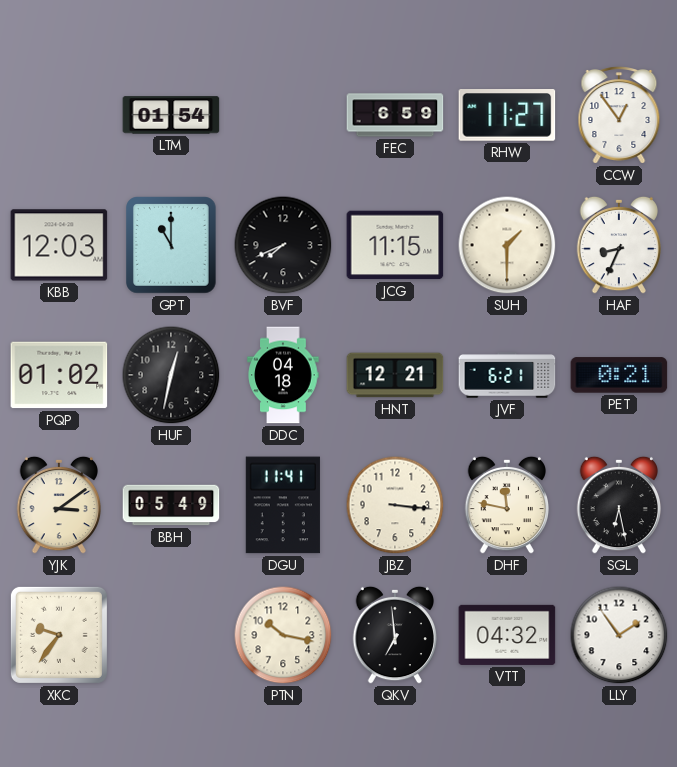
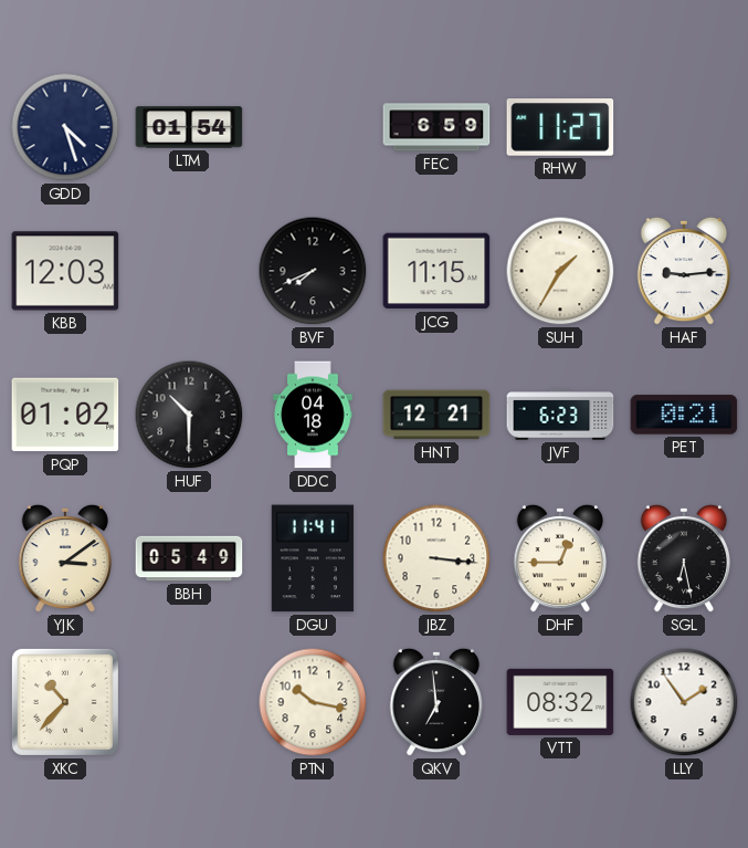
GDD: none -> 4:27 (65, 127)
CCW: 12:54 -> none (619, 116)
GPT: 11:00 -> none (171, 245)
SUH: 1:30 -> 1:35 (560, 271)
HAF: 8:34 -> 9:14 (683, 271)
HUF: 12:32 -> 10:30 (189, 415)
JVF: 6:21 -> 6:23 (560, 415)
DHF: 11:47 -> 12:45 (559, 558)
XKC: 9:36 -> 10:37 (65, 702)
VTT: 04:32 -> 08:32 (560, 702)
